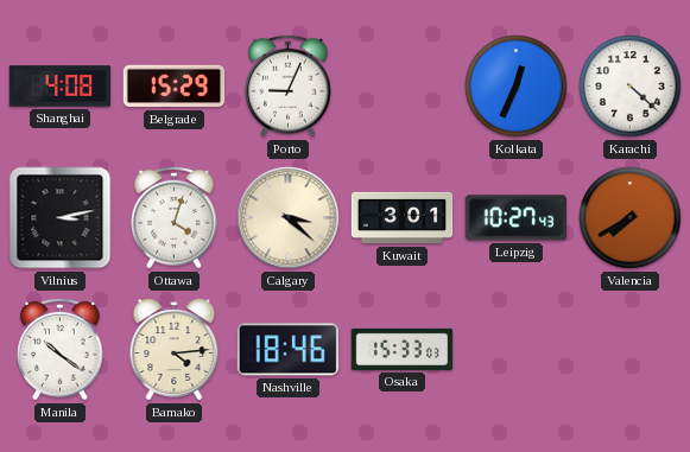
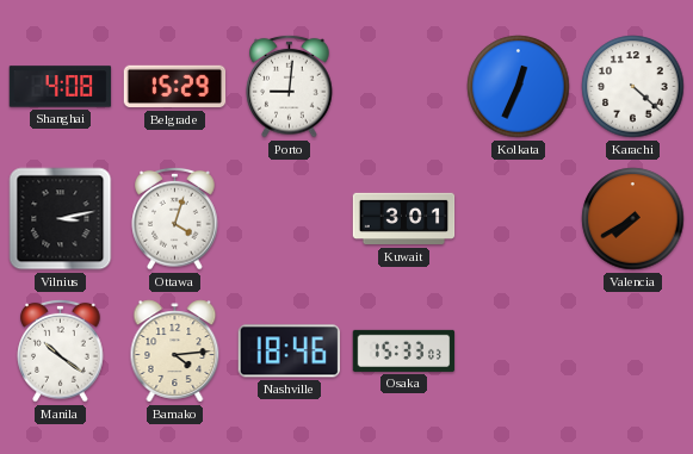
Porto: 9:04 -> 9:01 (290, 86)
Calgary: 3:22 -> none (289, 218)
Leipzig: 10:27 -> none (515, 218)
